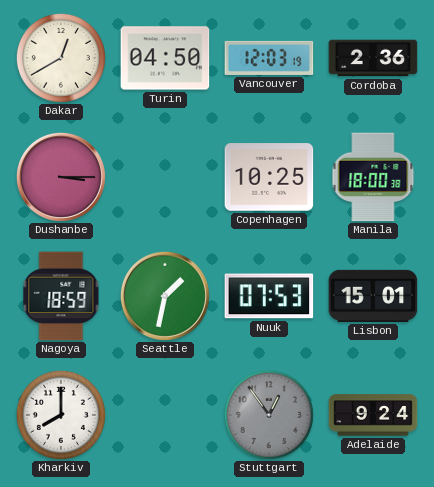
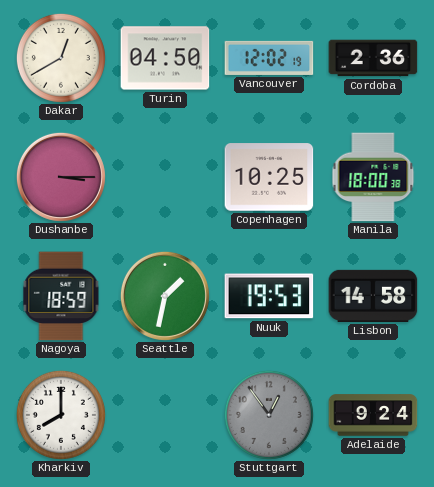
Vancouver: 12:03 -> 12:02 (269, 58)
Nuuk: 07:53 -> 19:53 (269, 296)
Lisbon: 15:01 -> 14:58 (373, 296)
